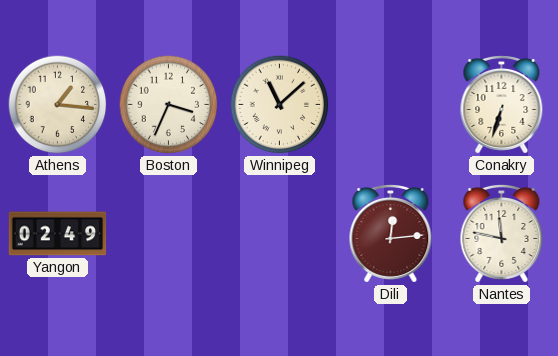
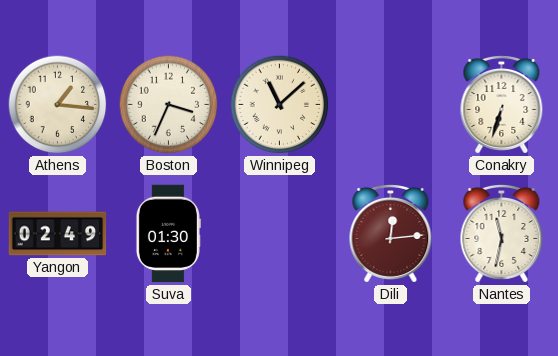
Suva: none -> 01:30 (168, 234)
Nantes: 11:47 -> 11:32 (502, 234)
